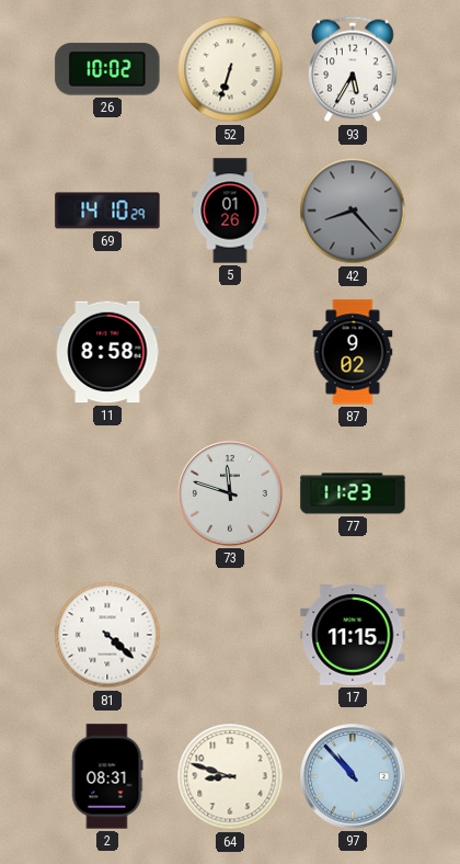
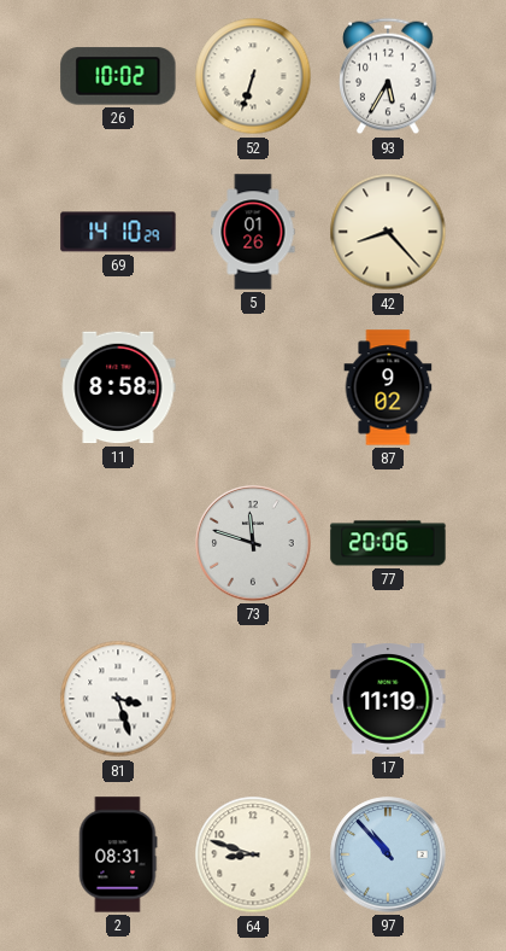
42 dial: grey -> cream (388, 232)
77: 11:23 -> 20:06 (388, 543)
81: 4:22 -> 3:27 (118, 699)
17: 11:15 -> 11:19 (388, 699)
